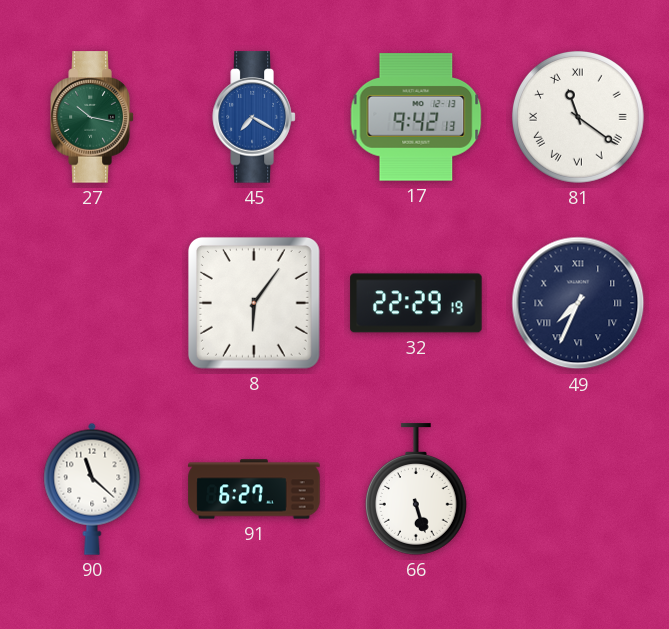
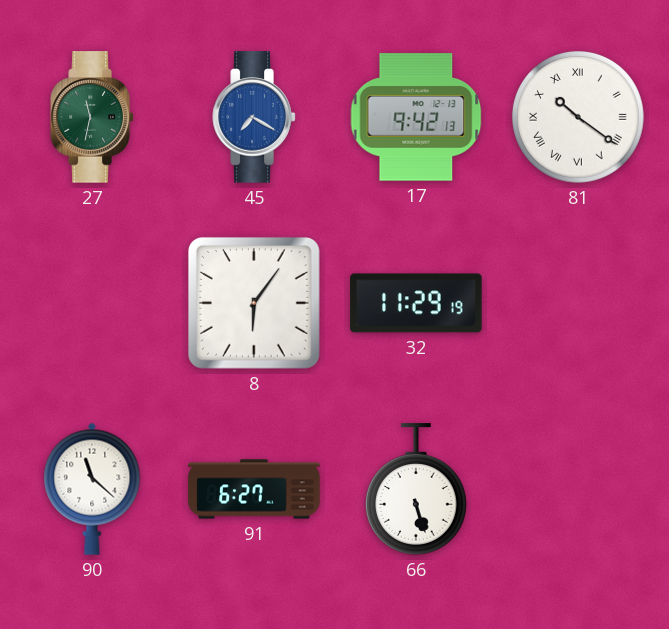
27: 10:17 -> 11:32 (92, 117)
81: 11:21 -> 10:21 (578, 117)
32: 22:29 -> 11:29 (416, 303)
49: 7:34 -> none (578, 303)
